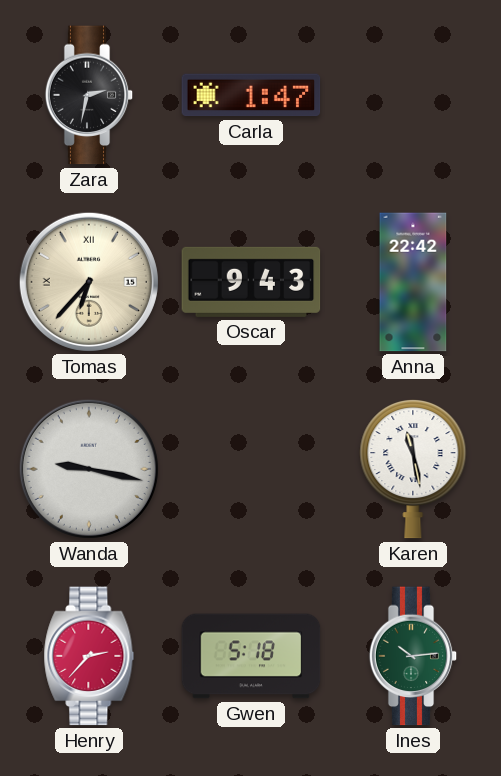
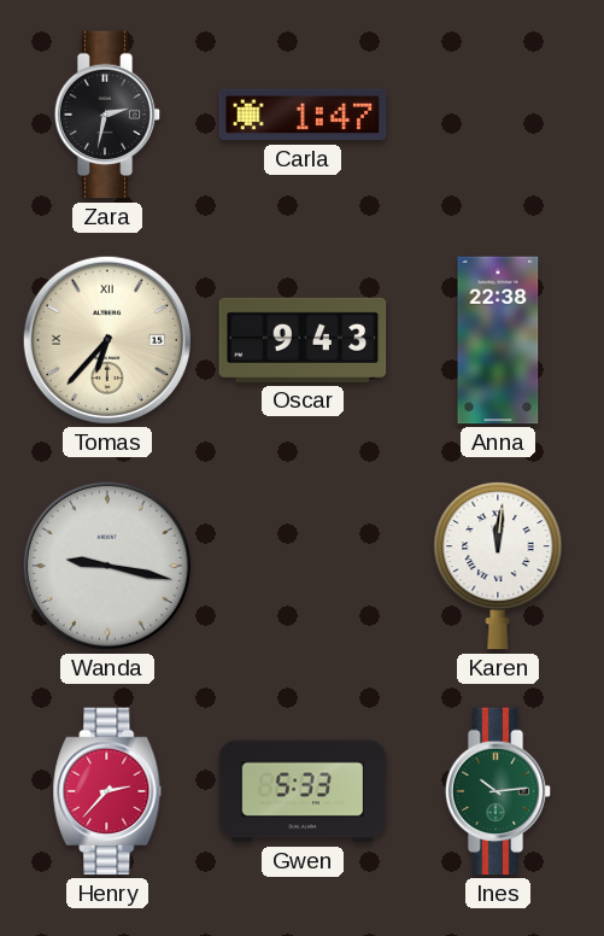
Anna: 22:42 -> 22:38 (498, 340)
Karen: 11:28 -> 12:01 (498, 567)
Gwen: 5:18 -> 5:33 (303, 791)
